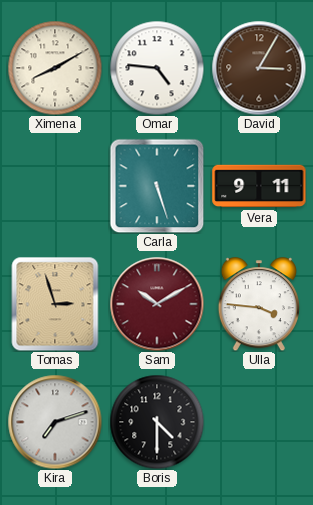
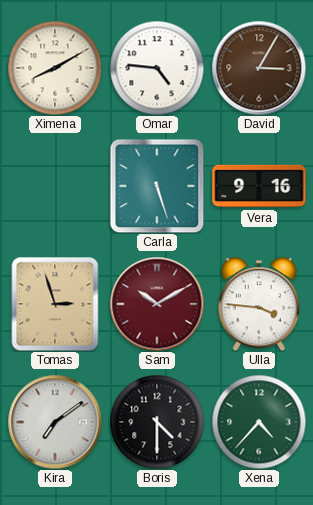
Vera: 9:11 -> 9:16 (259, 186)
Kira: 7:12 -> 7:09 (55, 422)
Xena: none -> 4:37 (259, 422)
